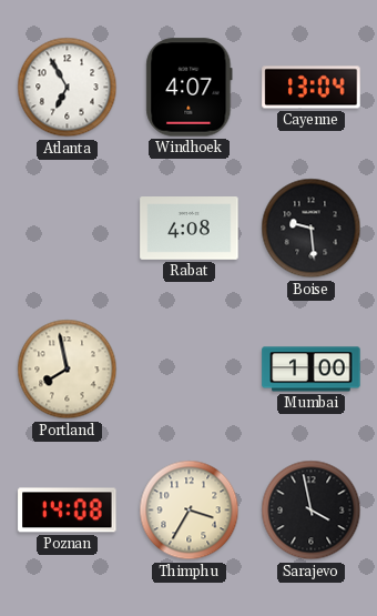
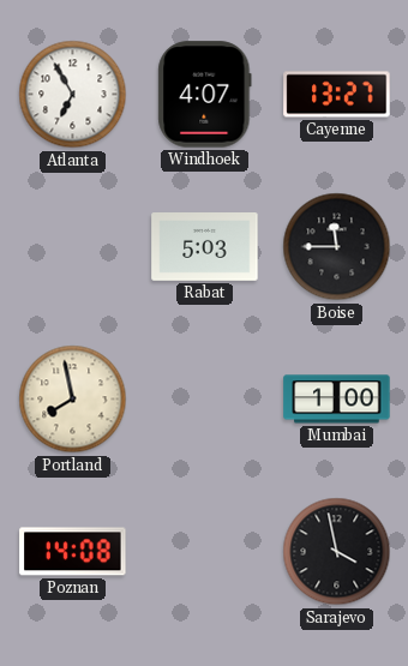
Cayenne: 13:04 -> 13:27 (337, 95)
Rabat: 4:08 -> 5:03 (205, 247)
Boise: 9:29 -> 11:45 (337, 247)
Thimphu: 3:35 -> none (190, 511)
